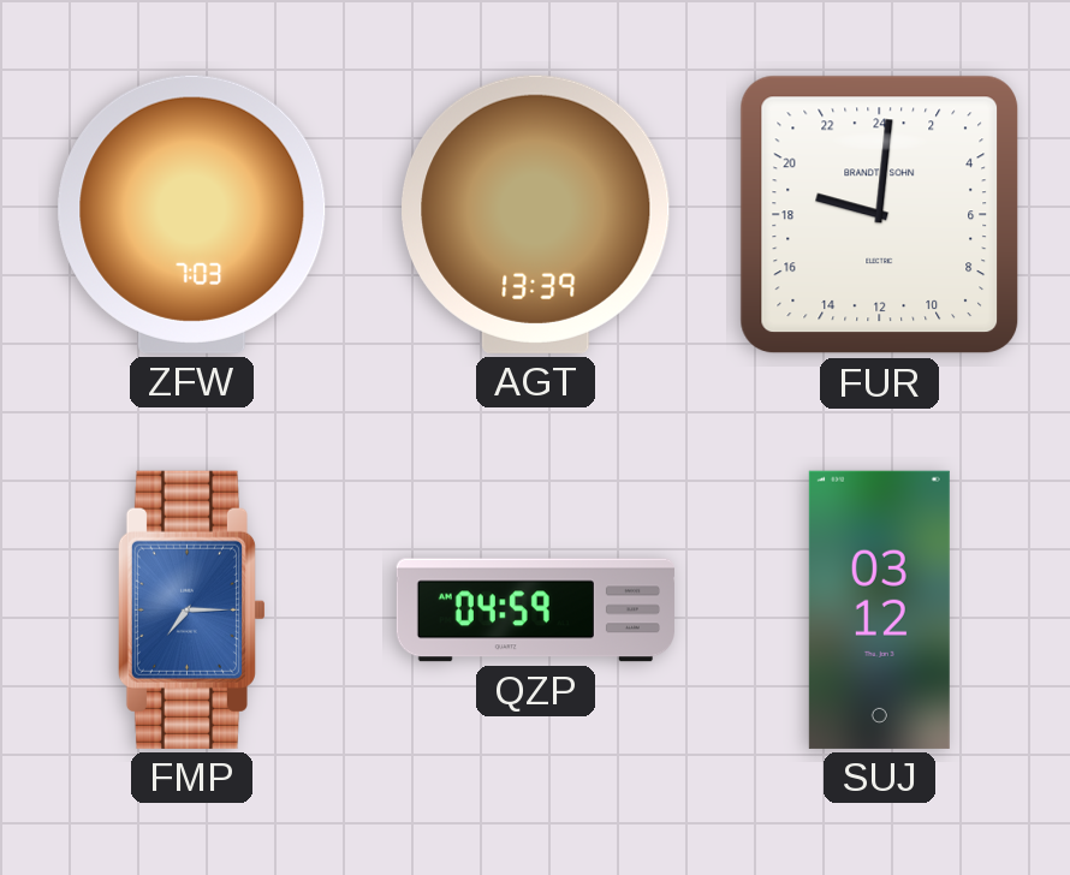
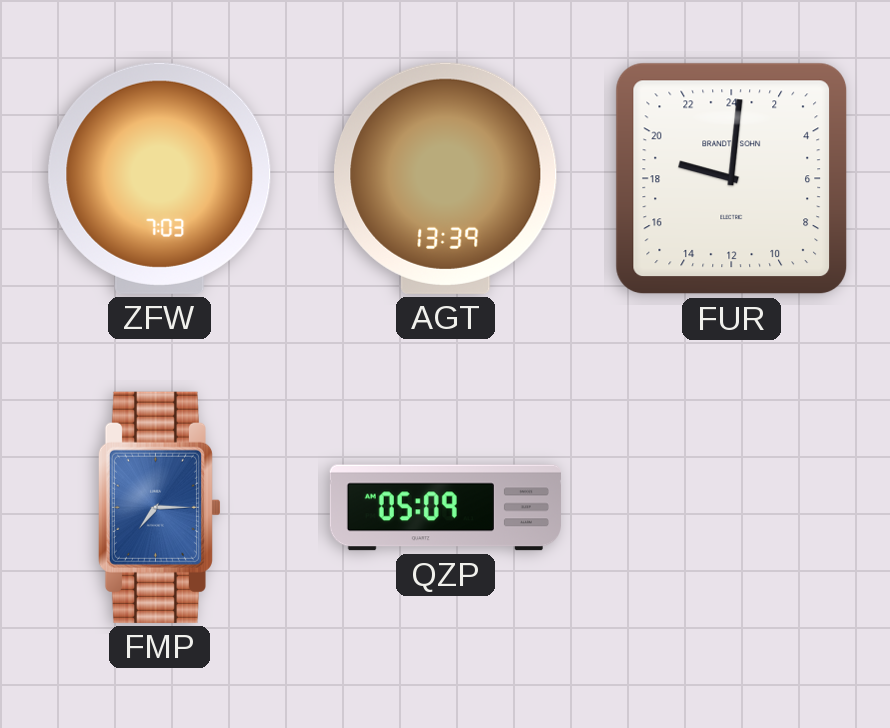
QZP: 04:59 -> 05:09 (445, 508)
SUJ: 03:12 -> none (879, 609)
